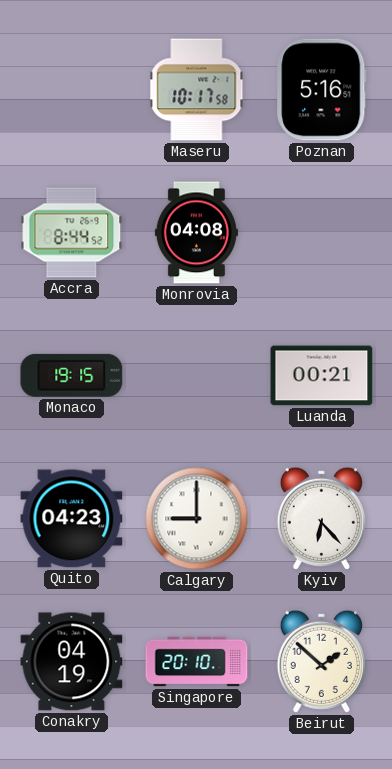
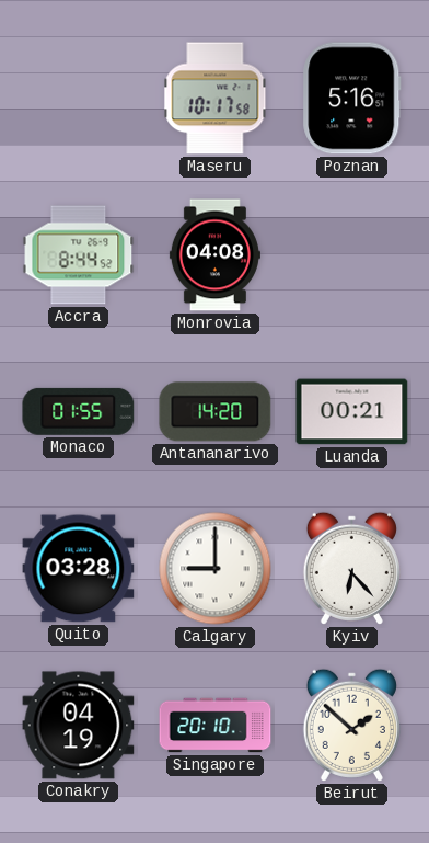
Monaco: 19:15 -> 01:55 (79, 411)
Antananarivo: none -> 14:20 (216, 412)
Quito: 04:23 -> 03:28 (79, 569)
